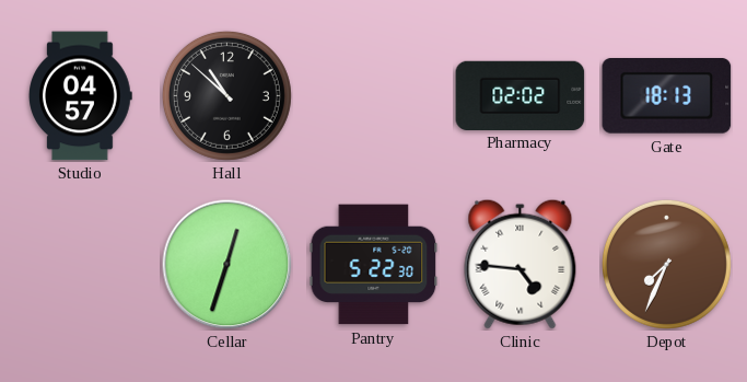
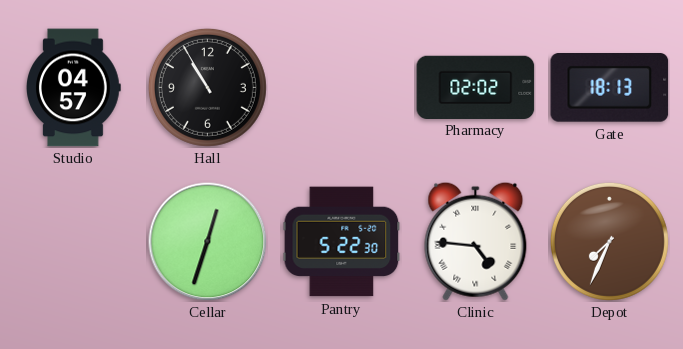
Hall: 10:52 -> 10:55 (207, 87)
